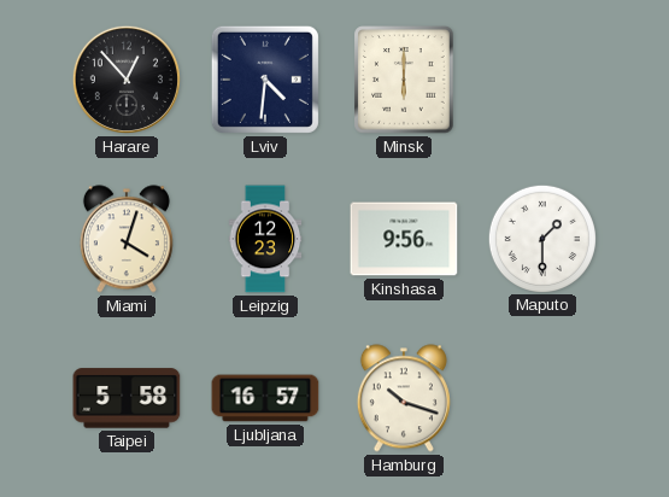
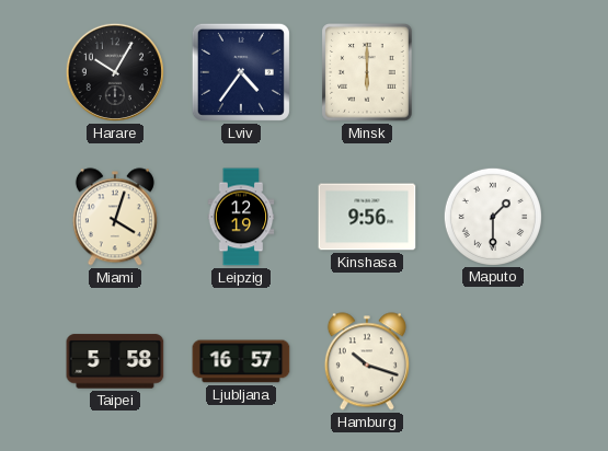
Harare: 12:53 -> 10:05 (115, 72)
Lviv: 4:31 -> 4:36 (241, 72)
Leipzig: 12:23 -> 12:19 (241, 217)
